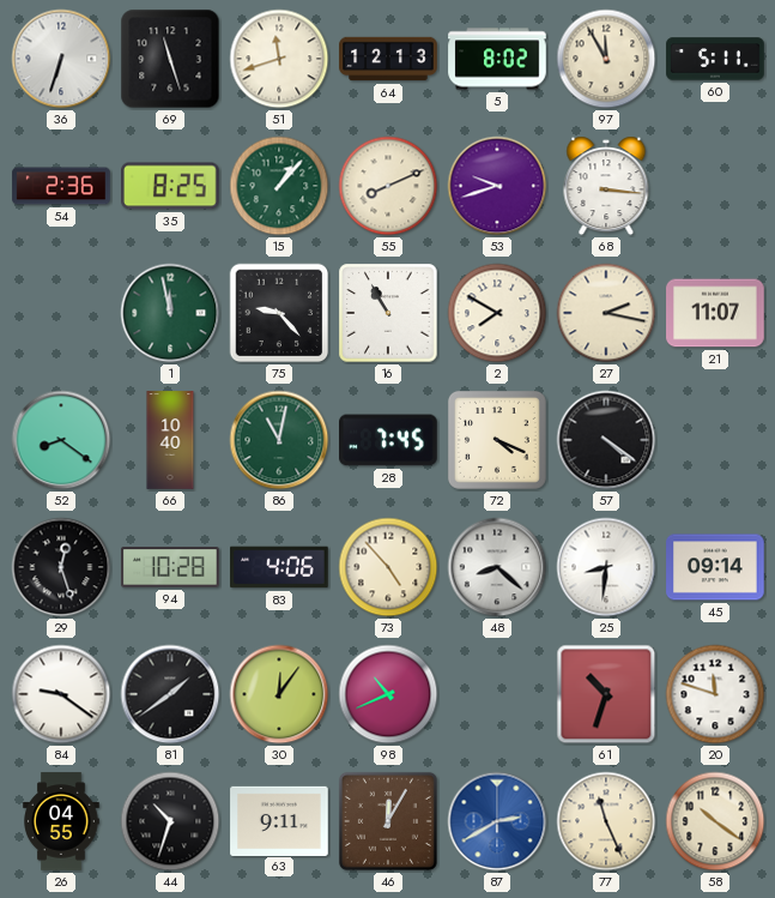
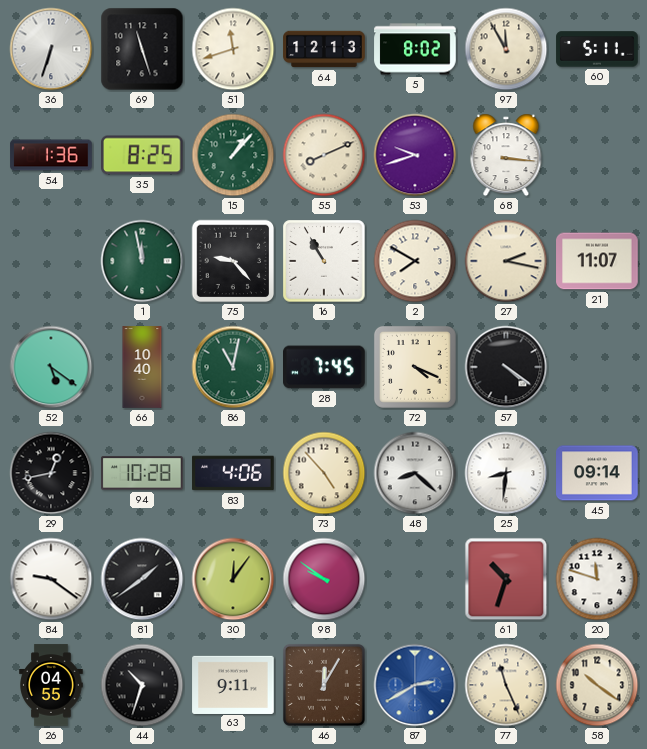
54: 2:36 -> 1:36 (51, 155)
52: 8:21 -> 5:21 (51, 367)
29: 12:27 -> 12:43 (51, 473)
98: 10:41 -> 9:51 (324, 579)
